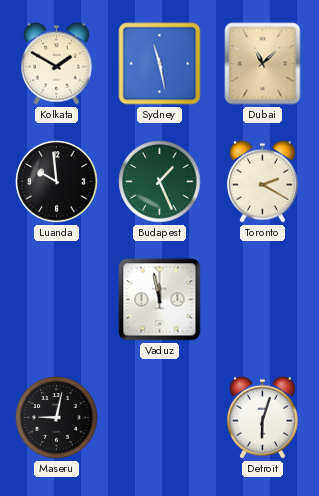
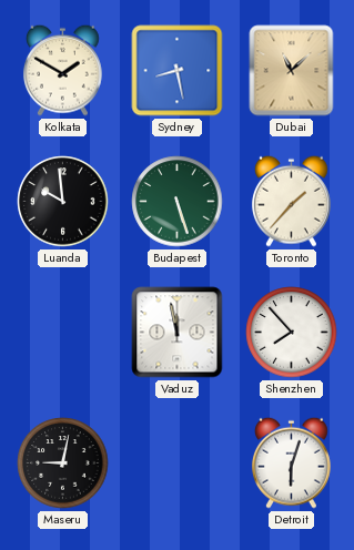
Sydney: 11:28 -> 8:28 (178, 71)
Budapest: 1:26 -> 5:27 (178, 202)
Toronto: 2:20 -> 1:37 (292, 201)
Shenzhen: none -> 7:53 (292, 333)
